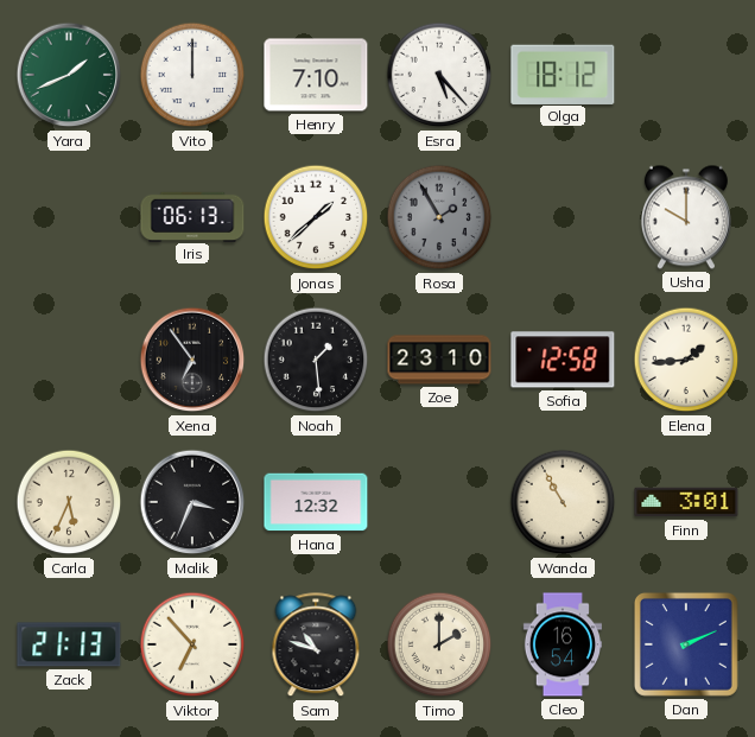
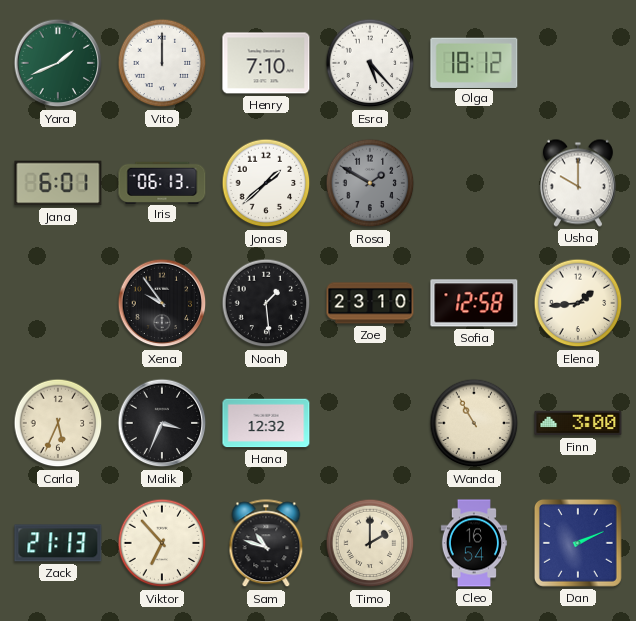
Jana: none -> 6:01 (58, 183)
Rosa: 1:55 -> 1:50 (370, 183)
Xena: 6:54 -> 9:54 (162, 303)
Finn: 3:01 -> 3:00 (578, 423)
